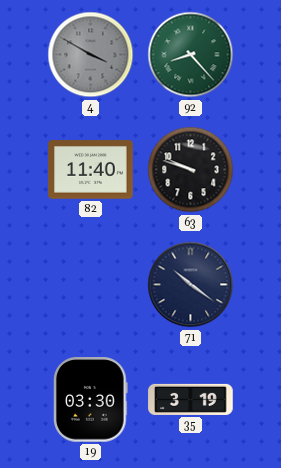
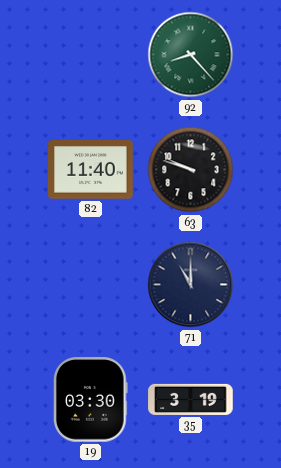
4: 3:50 -> none (91, 55)
71: 10:21 -> 11:00 (191, 285)
